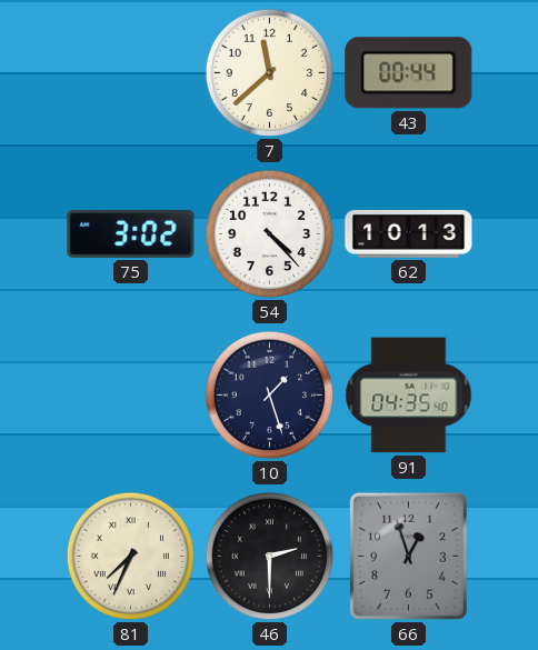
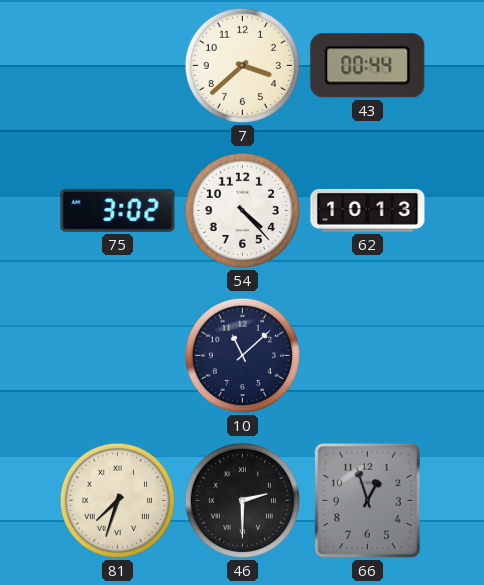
7: 11:38 -> 3:38 (242, 65)
10: 1:27 -> 11:08 (242, 355)
91: 04:35 -> none (409, 396)
81: 7:34 -> 7:33 (117, 500)
